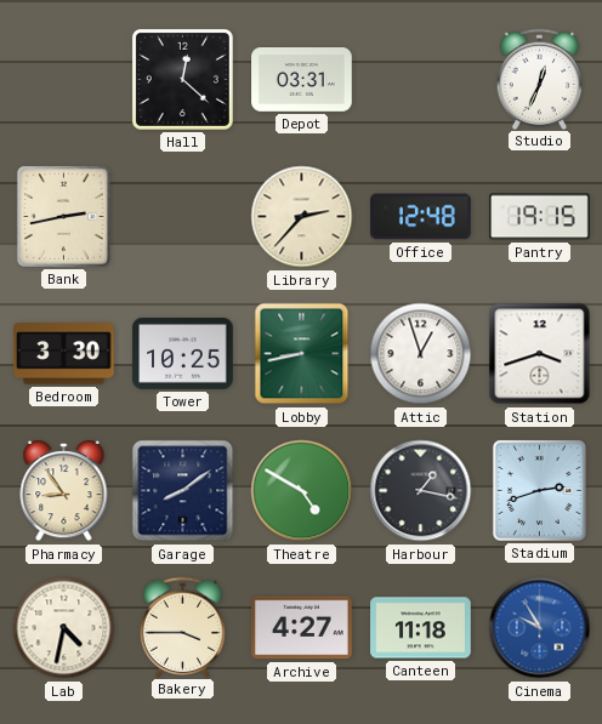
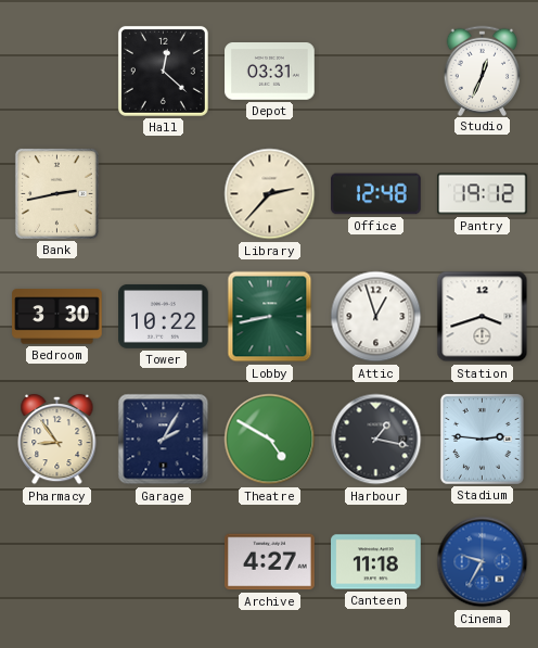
Pantry: 19:15 -> 19:12 (483, 194)
Tower: 10:25 -> 10:22 (164, 316)
Garage: 8:09 -> 2:05 (164, 440)
Stadium: 2:42 -> 2:46 (482, 439)
Lab: 4:32 -> none (64, 628)
Bakery: 3:45 -> none (183, 627)
Cinema: 9:55 -> 9:35 (483, 562)
